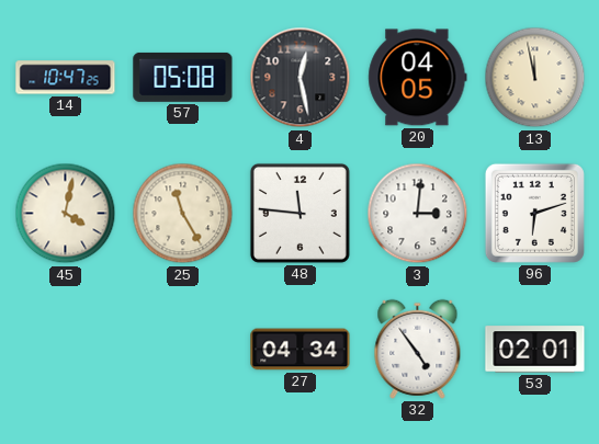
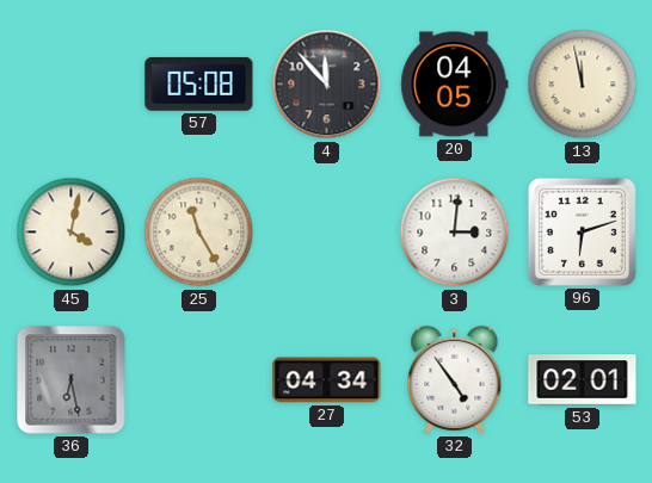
14: 10:47 -> none (66, 78)
4: 12:28 -> 11:53 (327, 85)
48: 11:46 -> none (299, 213)
36: none -> 6:28 (72, 380)
